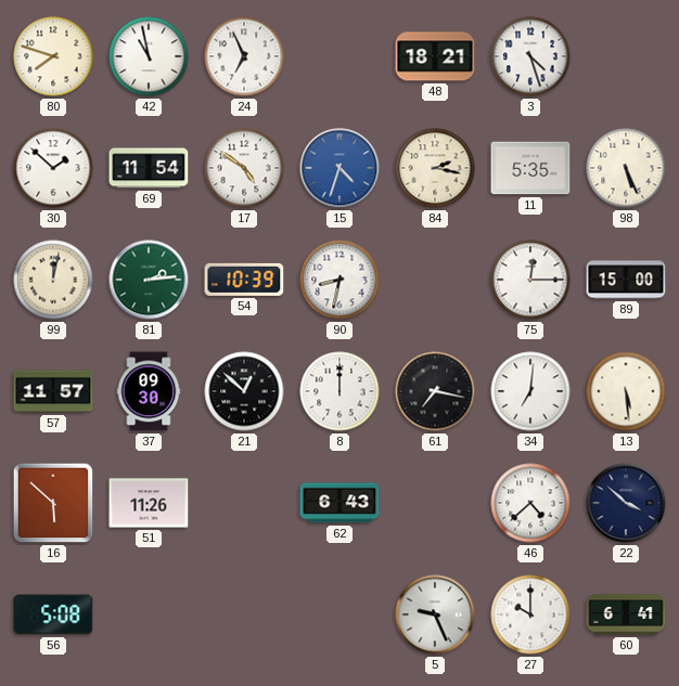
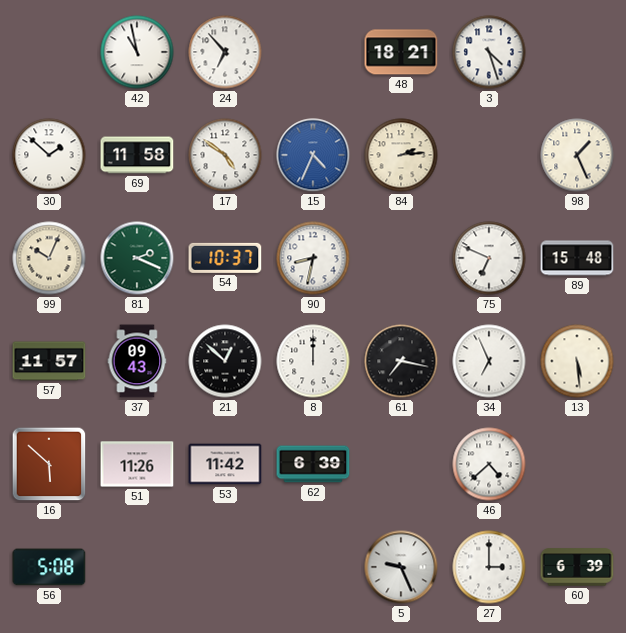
80: 7:48 -> none (53, 56)
24: 6:56 -> 6:53 (225, 52)
69: 11:54 -> 11:58 (137, 155)
15: 4:33 -> 4:34 (313, 155)
84: 2:17 -> 2:14 (401, 155)
11: 5:35 -> none (530, 168)
98: 5:26 -> 1:26 (577, 155)
99: 12:02 -> 10:04 (49, 258)
81: 2:14 -> 2:19 (137, 258)
54: 10:39 -> 10:37 (225, 258)
75: 12:15 -> 6:49 (489, 258)
89: 15:00 -> 15:48 (577, 258)
37: 09:30 -> 09:43 (137, 361)
34: 7:01 -> 6:56 (489, 361)
53: none -> 11:42 (225, 464)
62: 6:43 -> 6:39 (313, 464)
22: 3:52 -> none (626, 503)
27: 10:00 -> 3:00 (489, 567)
60: 6:41 -> 6:39 (577, 567)
